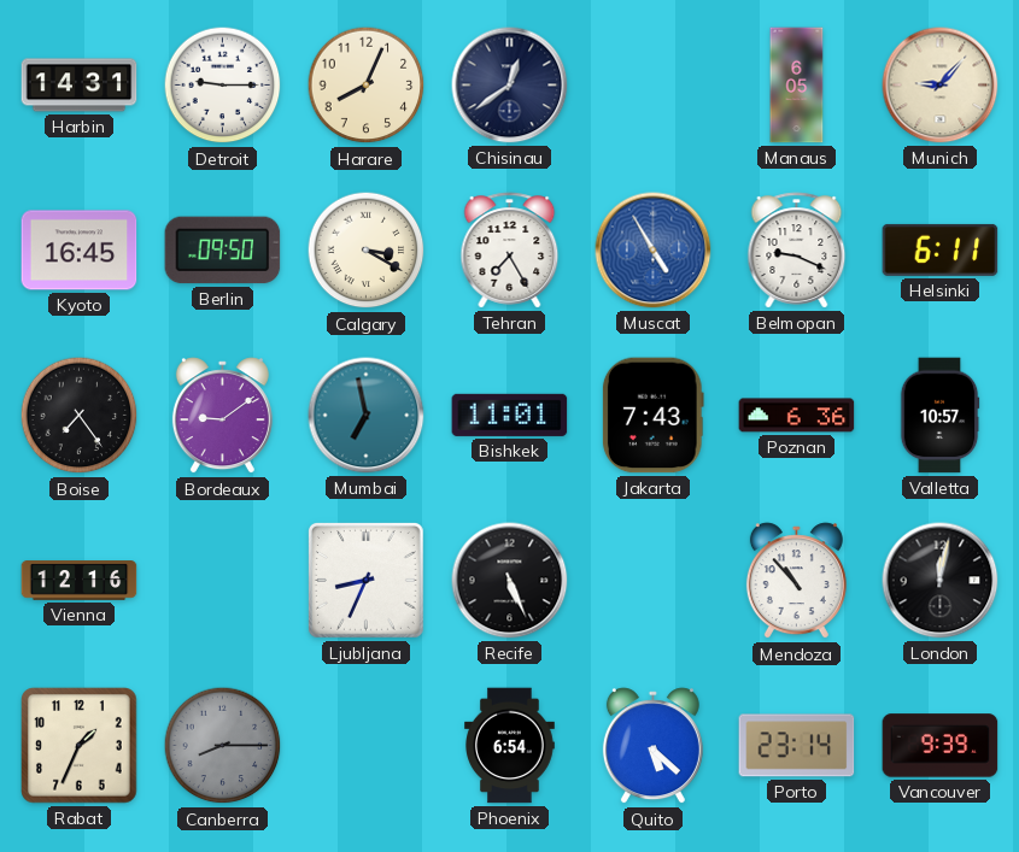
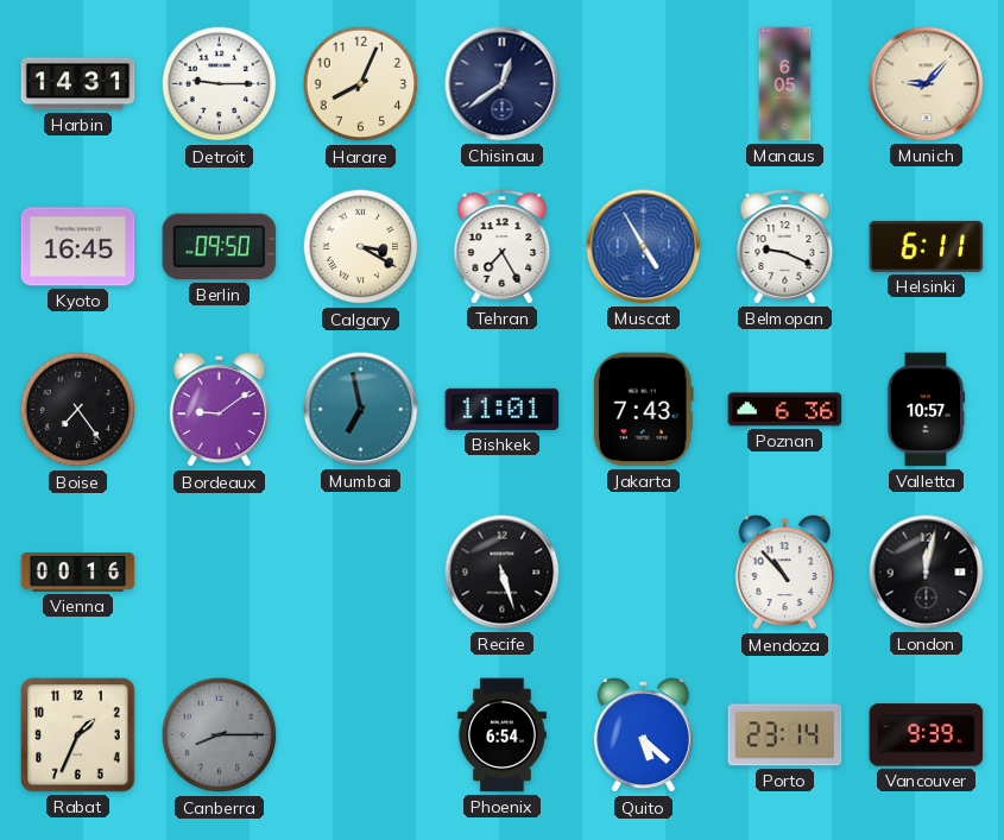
Vienna: 12:16 -> 00:16 (78, 573)
Ljubljana: 8:34 -> none (367, 581)
Recife: 5:26 -> 5:27 (503, 573)
